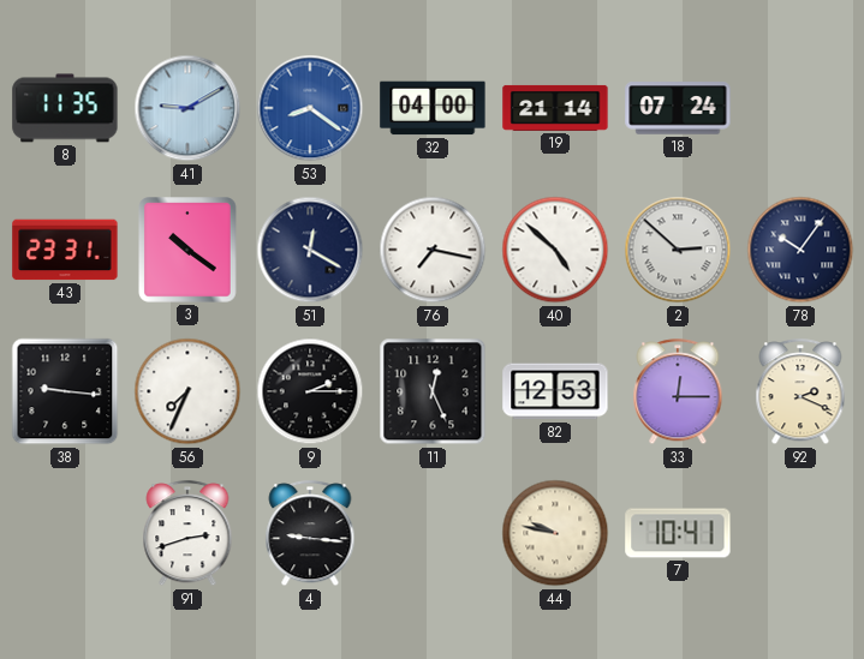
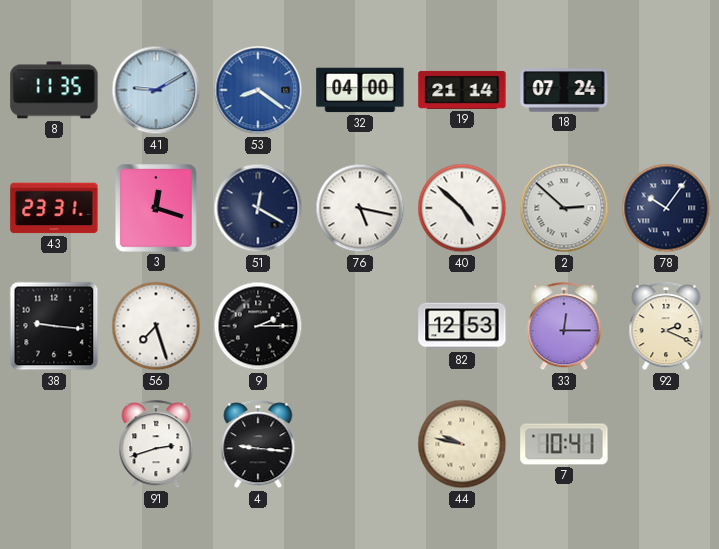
3: 10:21 -> 12:18 (157, 208)
76: 7:17 -> 5:17 (360, 208)
56: 7:34 -> 7:27 (156, 326)
11: 12:26 -> none (433, 391)
